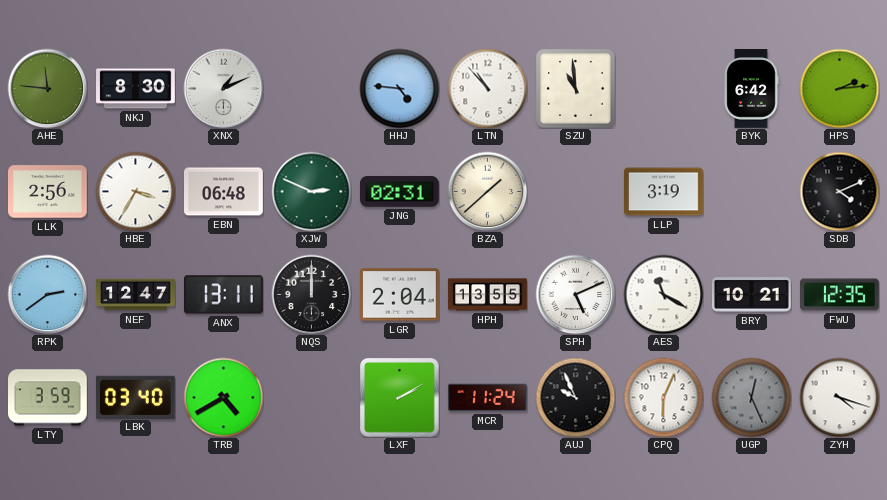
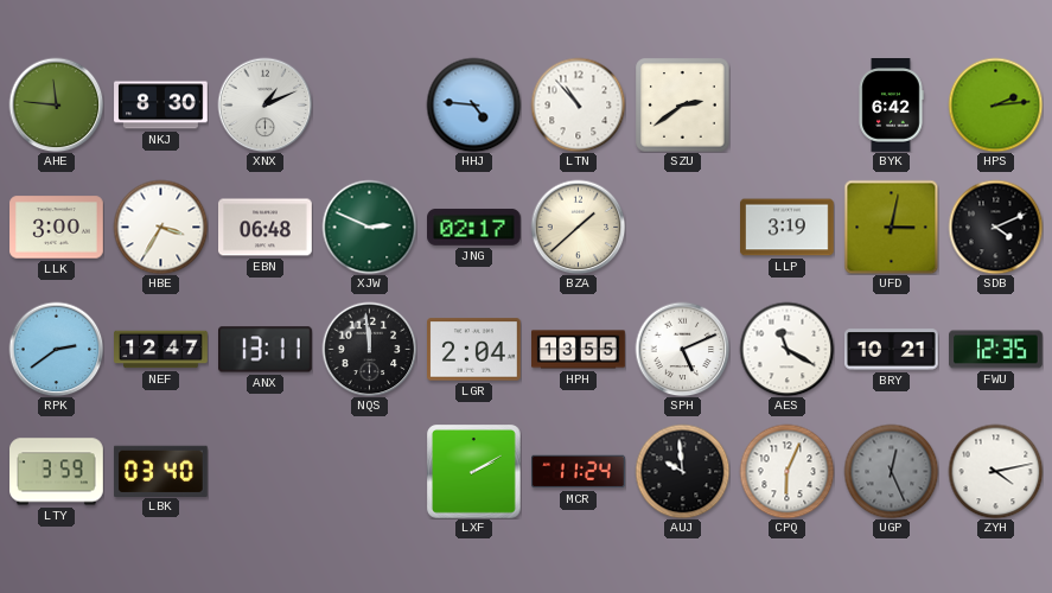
SZU: 10:59 -> 2:39 (682, 104)
LLK: 2:56 -> 3:00 (57, 228)
JNG: 02:31 -> 02:17 (474, 227)
UFD: none -> 3:02 (891, 227)
NQS: 12:00 -> 11:59 (369, 349)
TRB: 4:40 -> none (223, 397)
AUJ: 9:56 -> 9:59 (682, 471)
ZYH: 4:18 -> 4:13 (995, 471)
